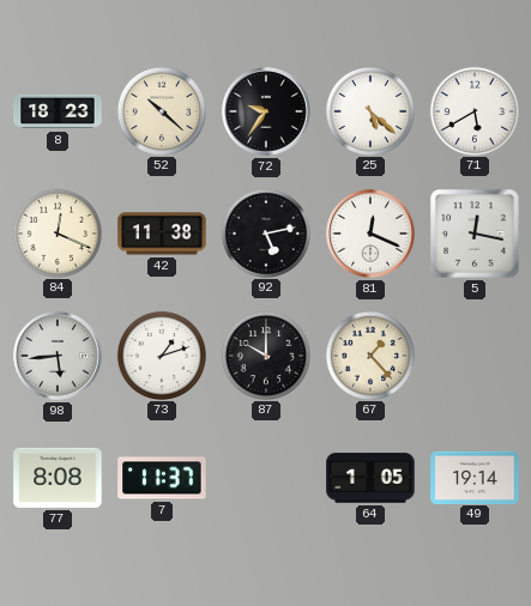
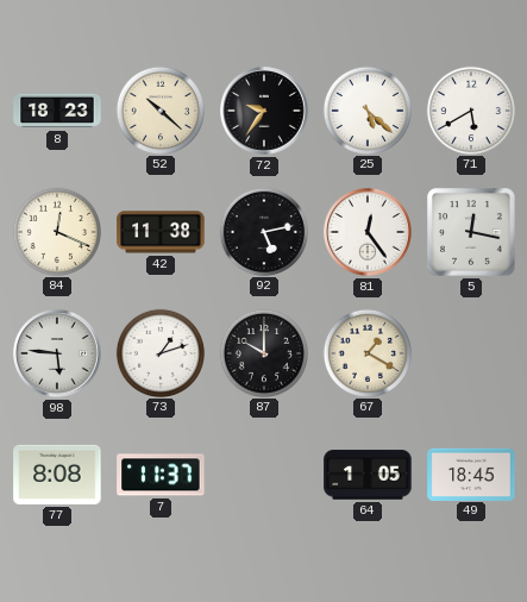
81: 12:19 -> 12:24 (368, 232)
98: 5:44 -> 5:46 (57, 353)
67: 1:23 -> 1:20 (366, 352)
49: 19:14 -> 18:45 (471, 474)
